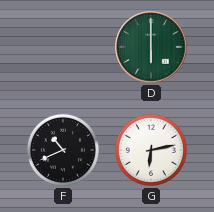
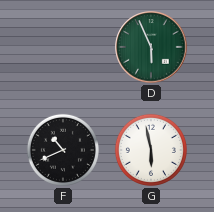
D: 6:00 -> 5:56 (151, 47)
G: 6:13 -> 5:58 (151, 150)
